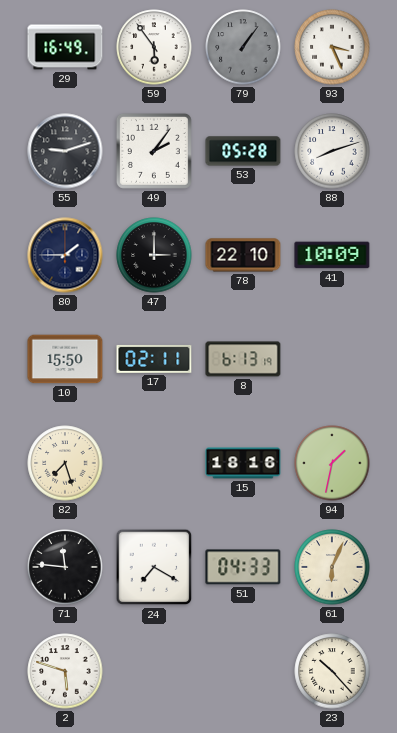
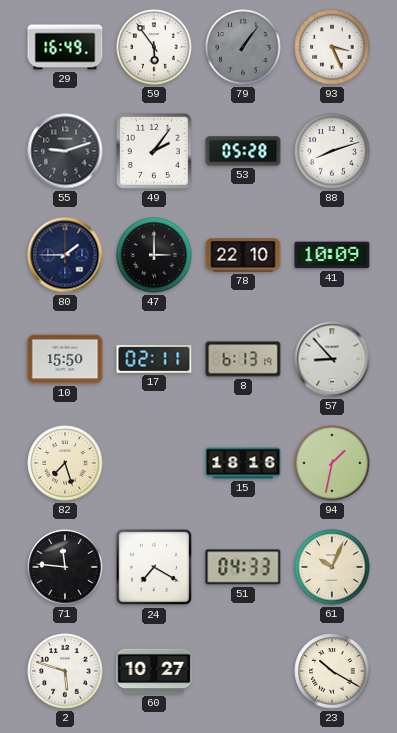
57: none -> 8:53 (332, 359)
61: 6:04 -> 10:04 (332, 567)
60: none -> 10:27 (154, 671)
23: 10:23 -> 10:20 (332, 671)
